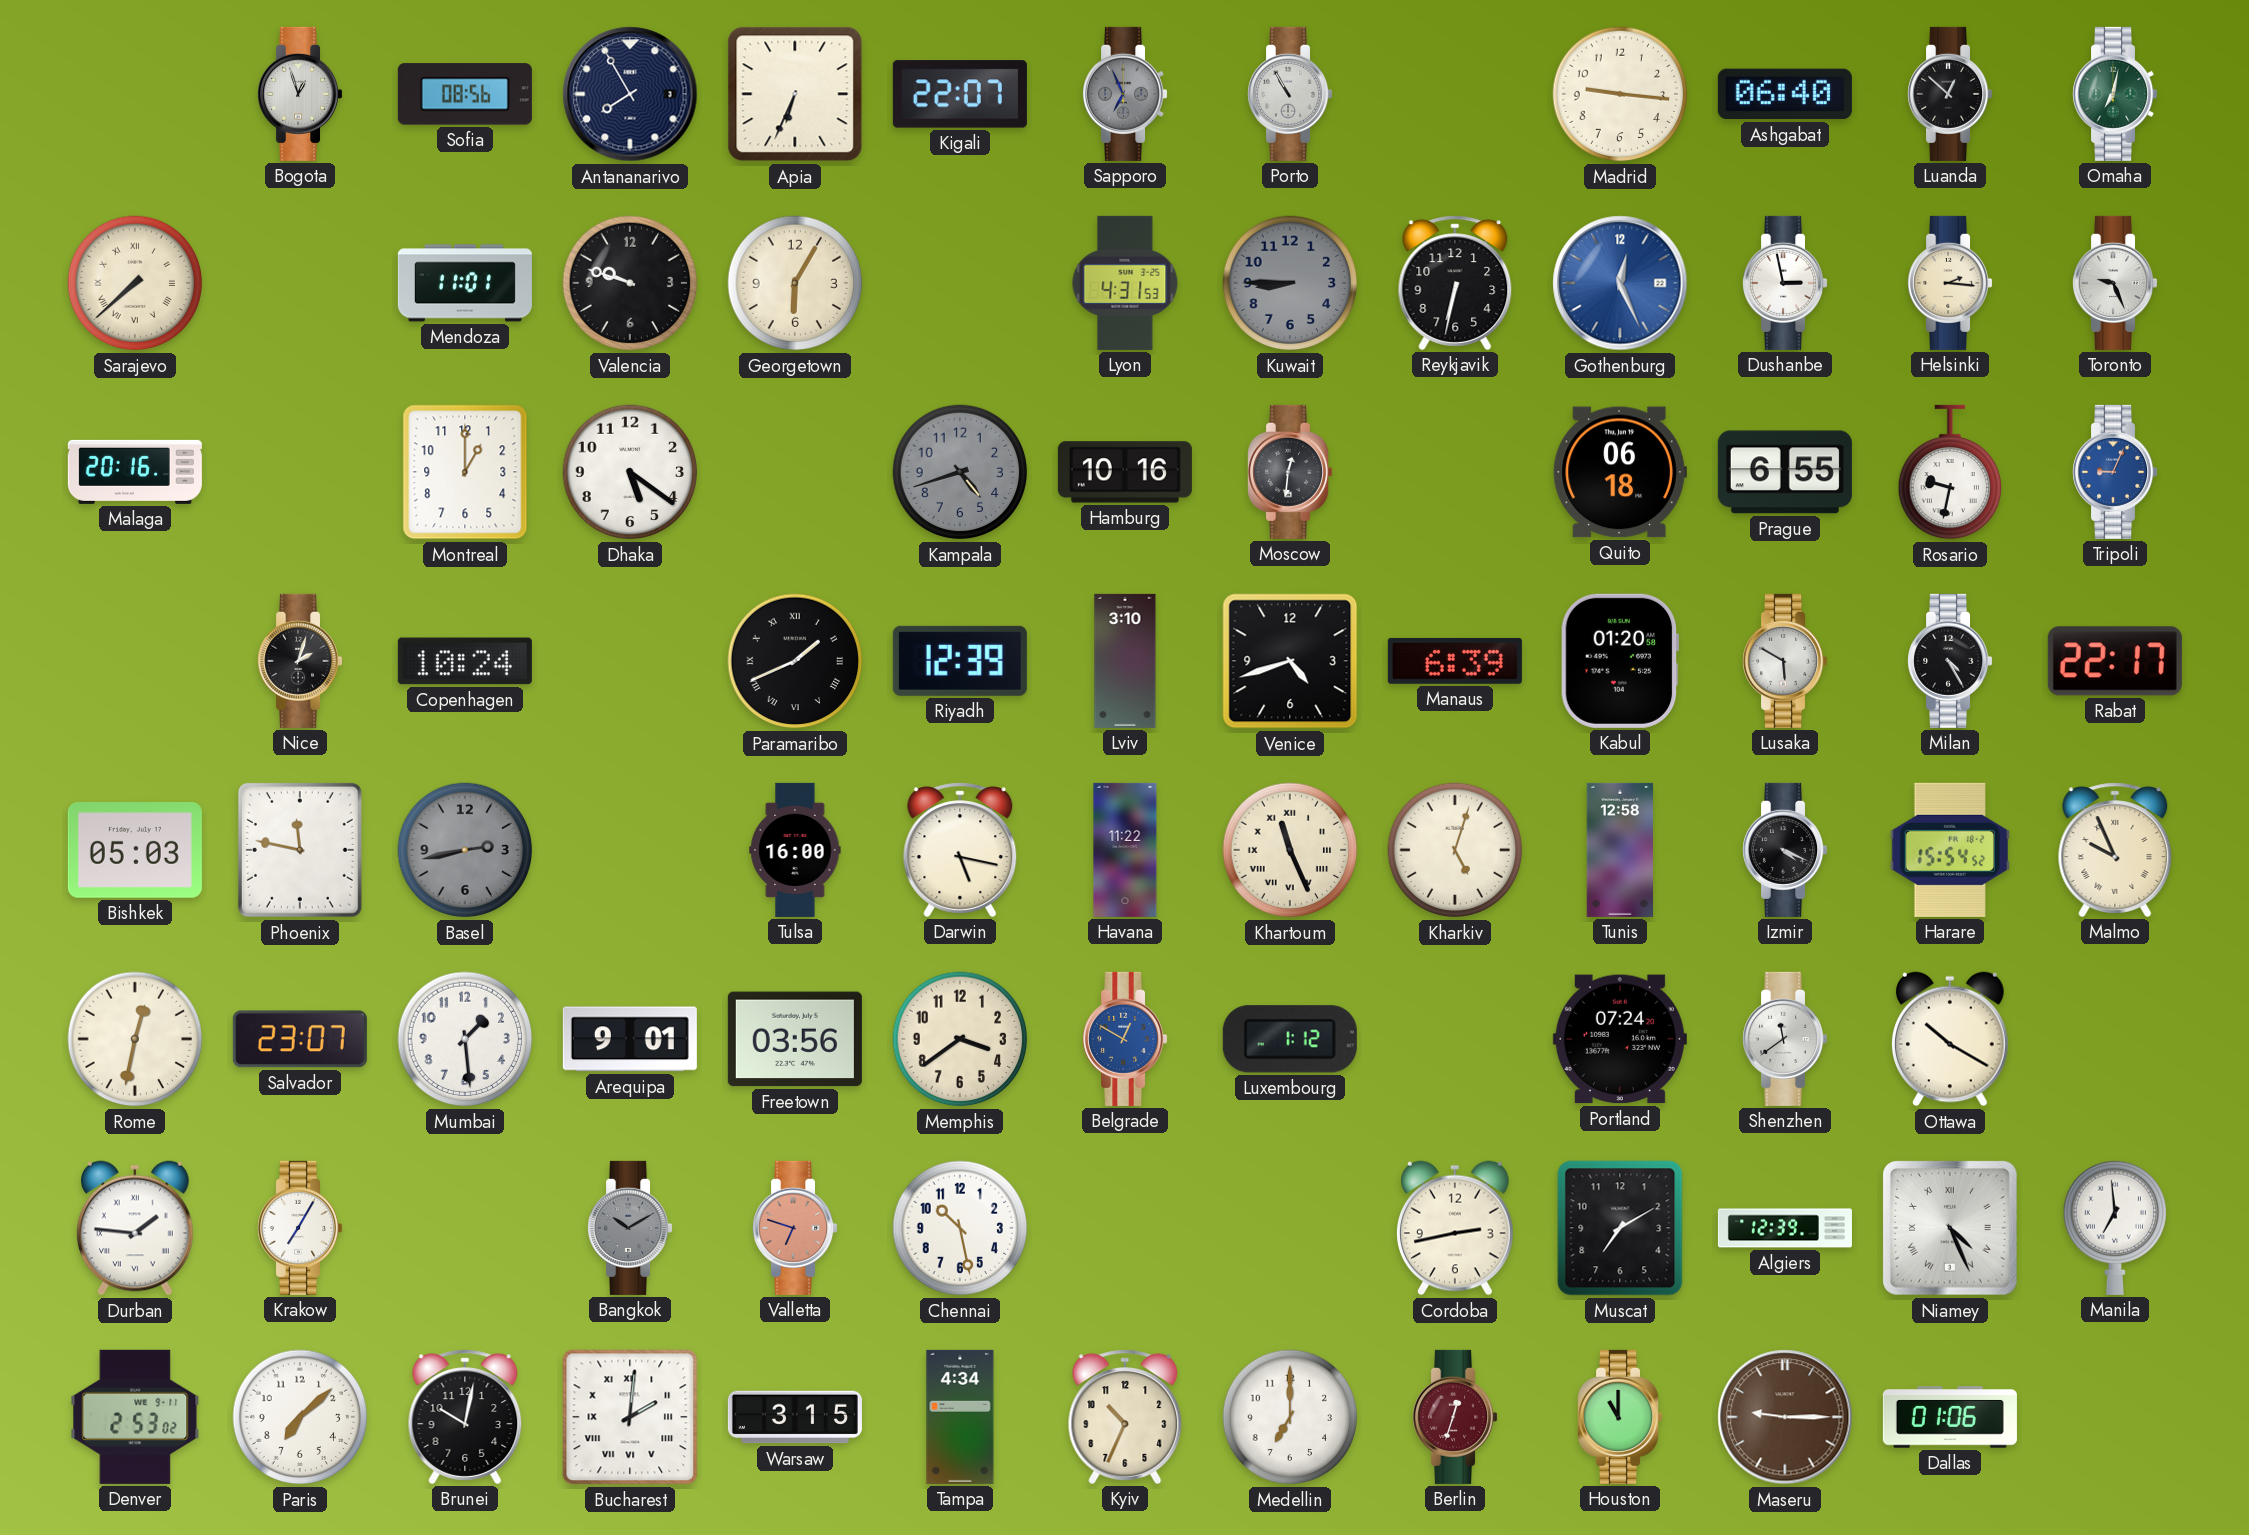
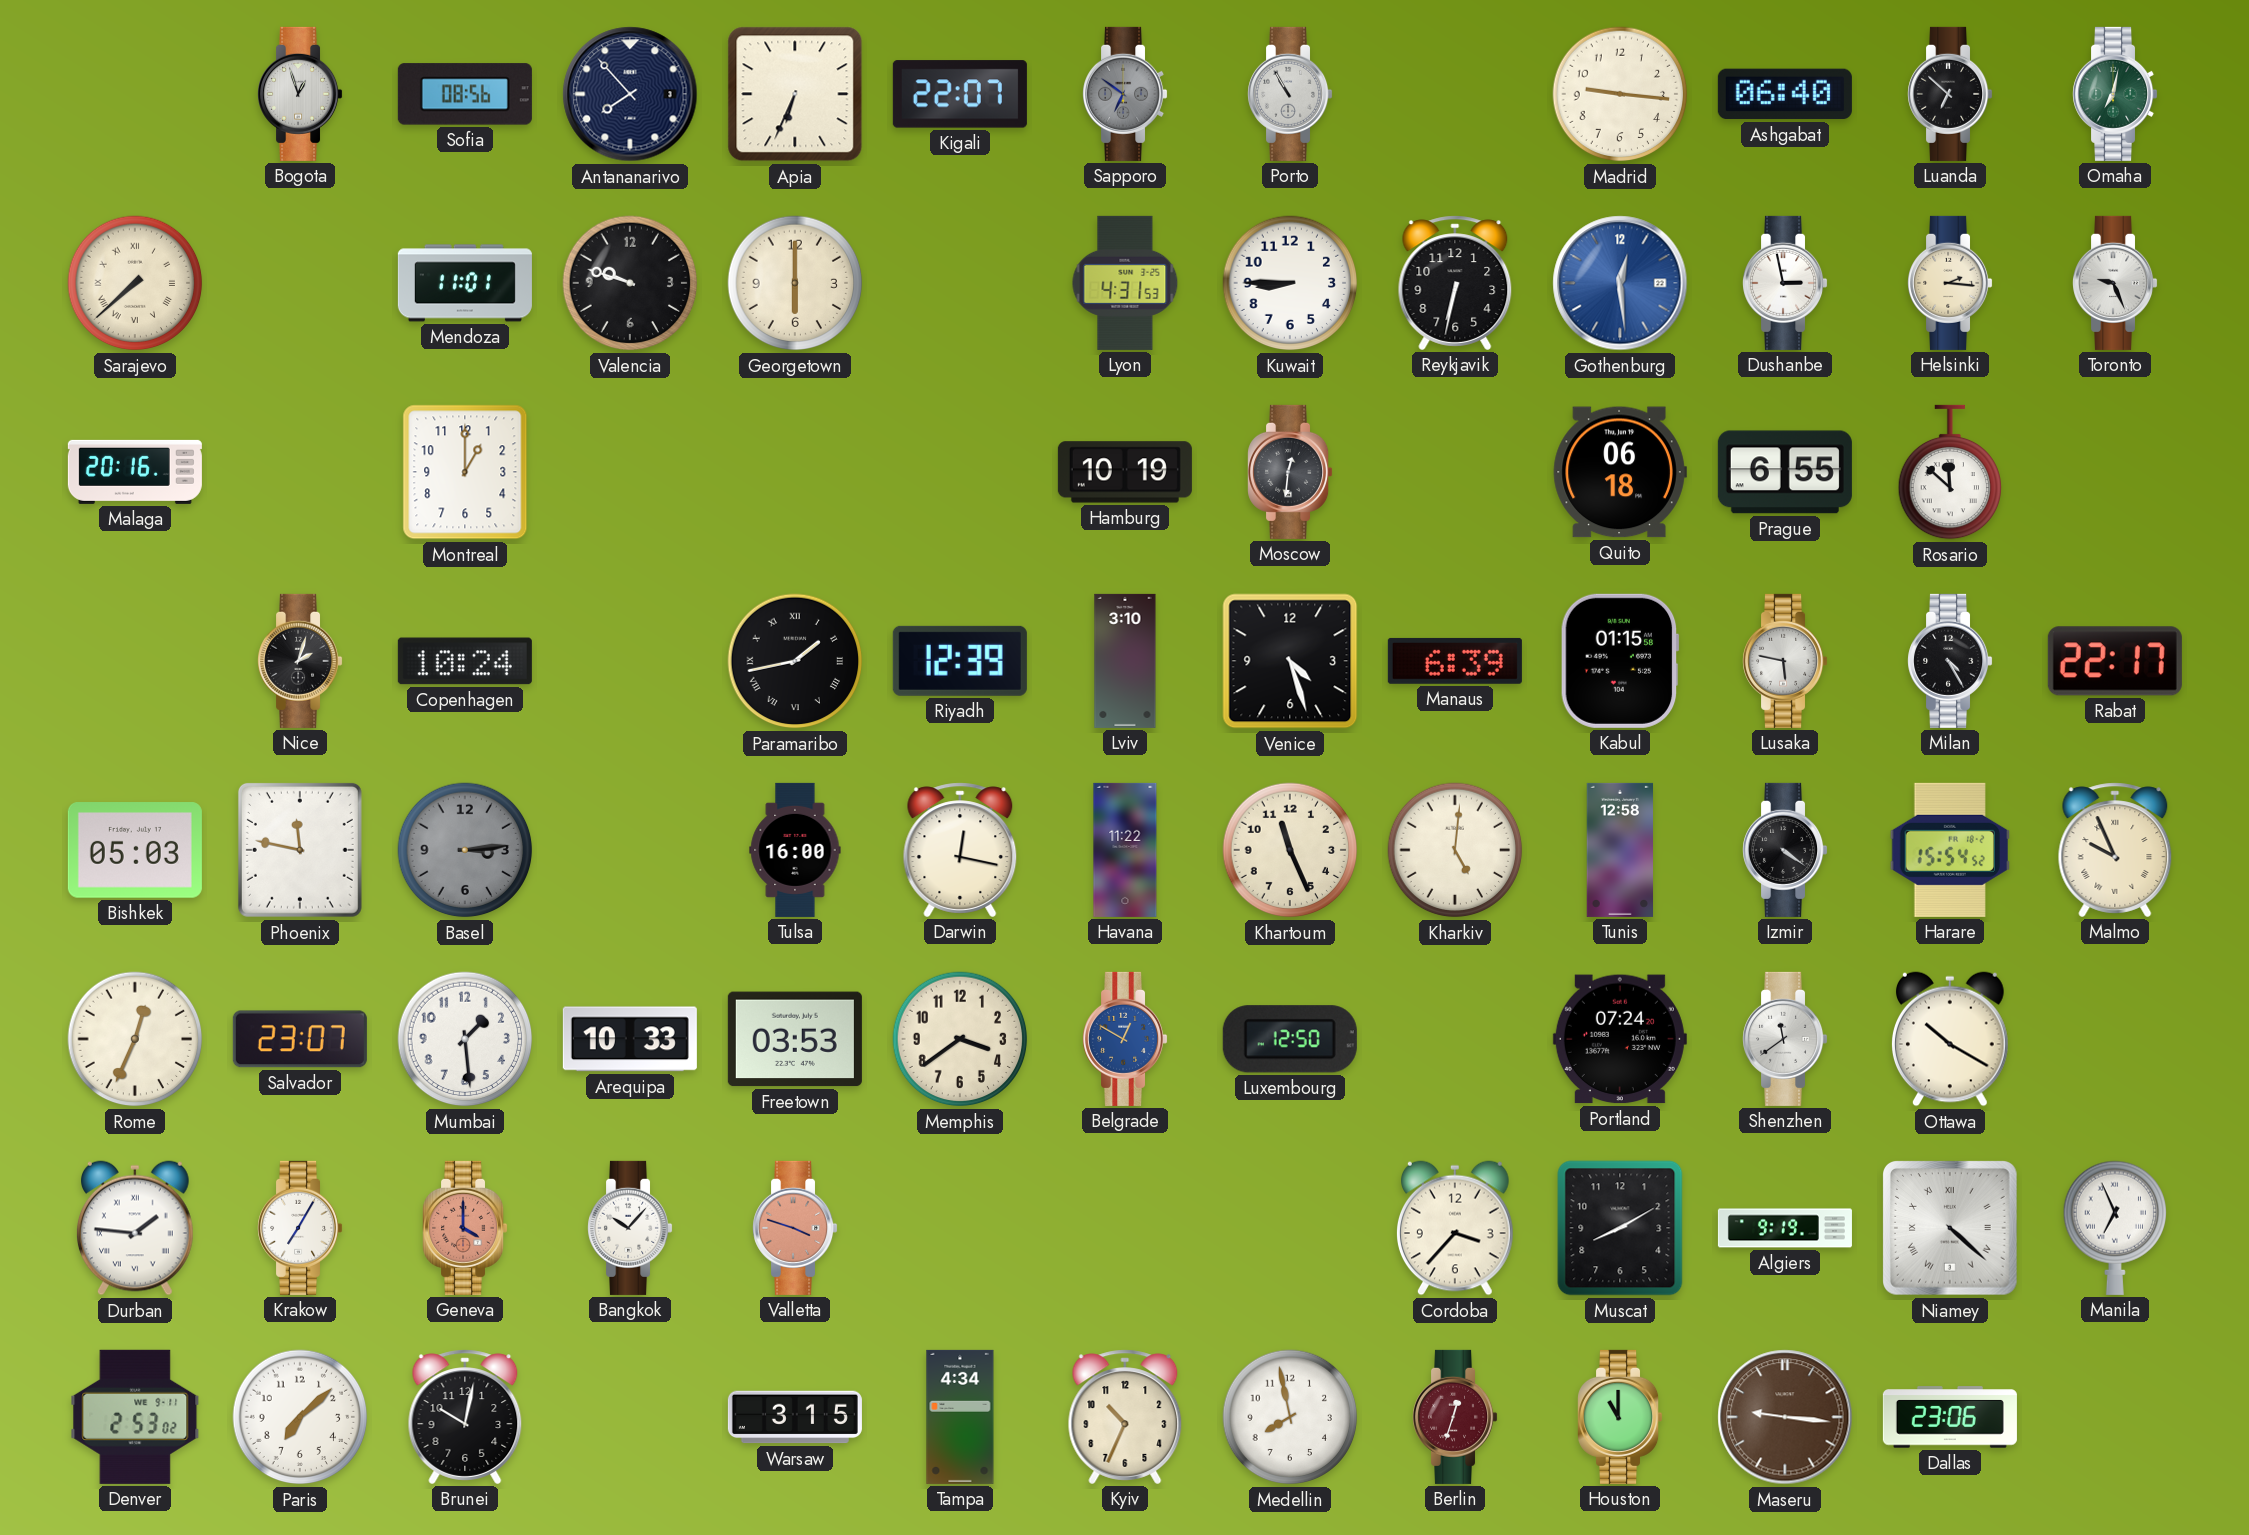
Antananarivo: 7:55 -> 7:53 (630, 94)
Sapporo: 6:56 -> 6:51 (1125, 94)
Luanda: 12:52 -> 6:52 (1950, 94)
Georgetown: 6:05 -> 6:00 (795, 283)
Kuwait dial: grey -> white (1290, 283)
Gothenburg: 12:26 -> 12:29 (1620, 283)
Dhaka: 5:21 -> none (630, 472)
Kampala: 4:42 -> none (960, 472)
Hamburg: 10:16 -> 10:19 (1125, 472)
Rosario: 9:32 -> 11:52 (1949, 472)
Tripoli: 9:04 -> none (2115, 472)
Paramaribo: 1:41 -> 1:43 (795, 661)
Venice: 4:42 -> 4:27 (1290, 661)
Kabul: 01:20 -> 01:15 (1620, 661)
Lusaka: 5:50 -> 5:47 (1785, 661)
Basel: 2:43 -> 3:14 (465, 850)
Darwin: 5:17 -> 12:17 (960, 850)
Khartoum numerals: Roman -> Arabic (1290, 850)
Kharkiv: 5:03 -> 5:01 (1455, 850)
Izmir: 4:19 -> 4:21 (1785, 850)
Rome: 12:32 -> 12:34 (135, 1039)
Arequipa: 9:01 -> 10:33 (630, 1039)
Freetown: 03:56 -> 03:53 (795, 1039)
Luxembourg: 1:12 -> 12:50 (1290, 1039)
Geneva: none -> 4:00 (465, 1228)
Bangkok: 10:10 -> 10:07 (630, 1228)
Bangkok dial: grey -> white (630, 1228)
Valletta: 6:48 -> 3:48 (795, 1228)
Chennai: 10:28 -> none (960, 1228)
Cordoba: 2:43 -> 3:37 (1456, 1228)
Muscat: 7:10 -> 8:10 (1620, 1228)
Algiers: 12:39 -> 9:19 (1785, 1228)
Niamey: 4:26 -> 4:22 (1951, 1229)
Manila: 6:59 -> 6:56 (2114, 1228)
Bucharest: 2:01 -> none (630, 1417)
Medellin: 7:00 -> 7:58 (1290, 1417)
Maseru: 9:15 -> 9:16 (1785, 1417)
Dallas: 01:06 -> 23:06 (1950, 1417)
